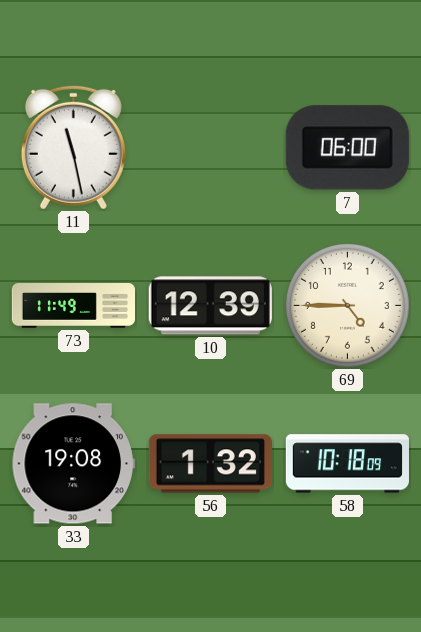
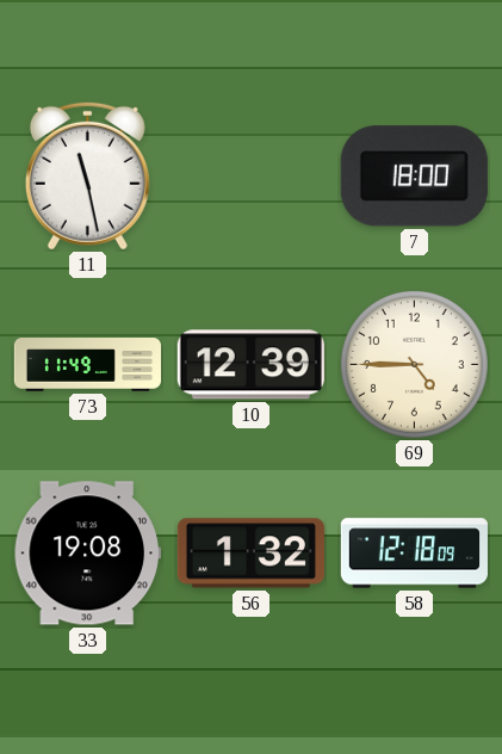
7: 06:00 -> 18:00 (414, 177)
58: 10:18 -> 12:18 (414, 554)
